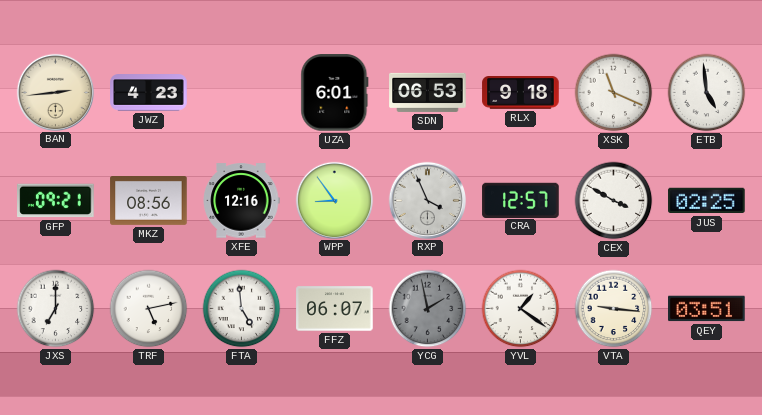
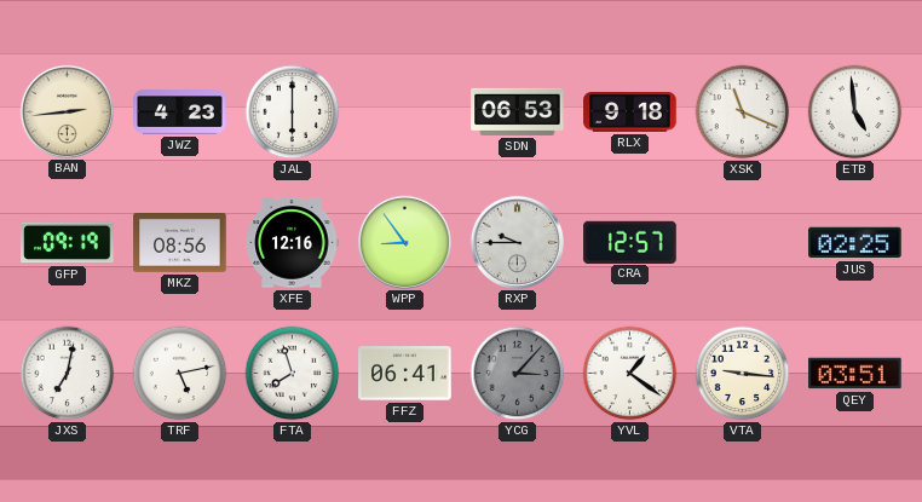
JAL: none -> 6:00 (293, 112)
UZA: 6:01 -> none (335, 93)
GFP: 09:21 -> 09:19 (68, 243)
RXP: 3:56 -> 9:45 (517, 242)
CEX: 3:50 -> none (614, 201)
JXS: 7:00 -> 7:02 (68, 374)
FTA: 4:59 -> 7:57 (293, 374)
FFZ: 06:07 -> 06:41 (405, 374)
YCG: 1:58 -> 3:07 (518, 374)
